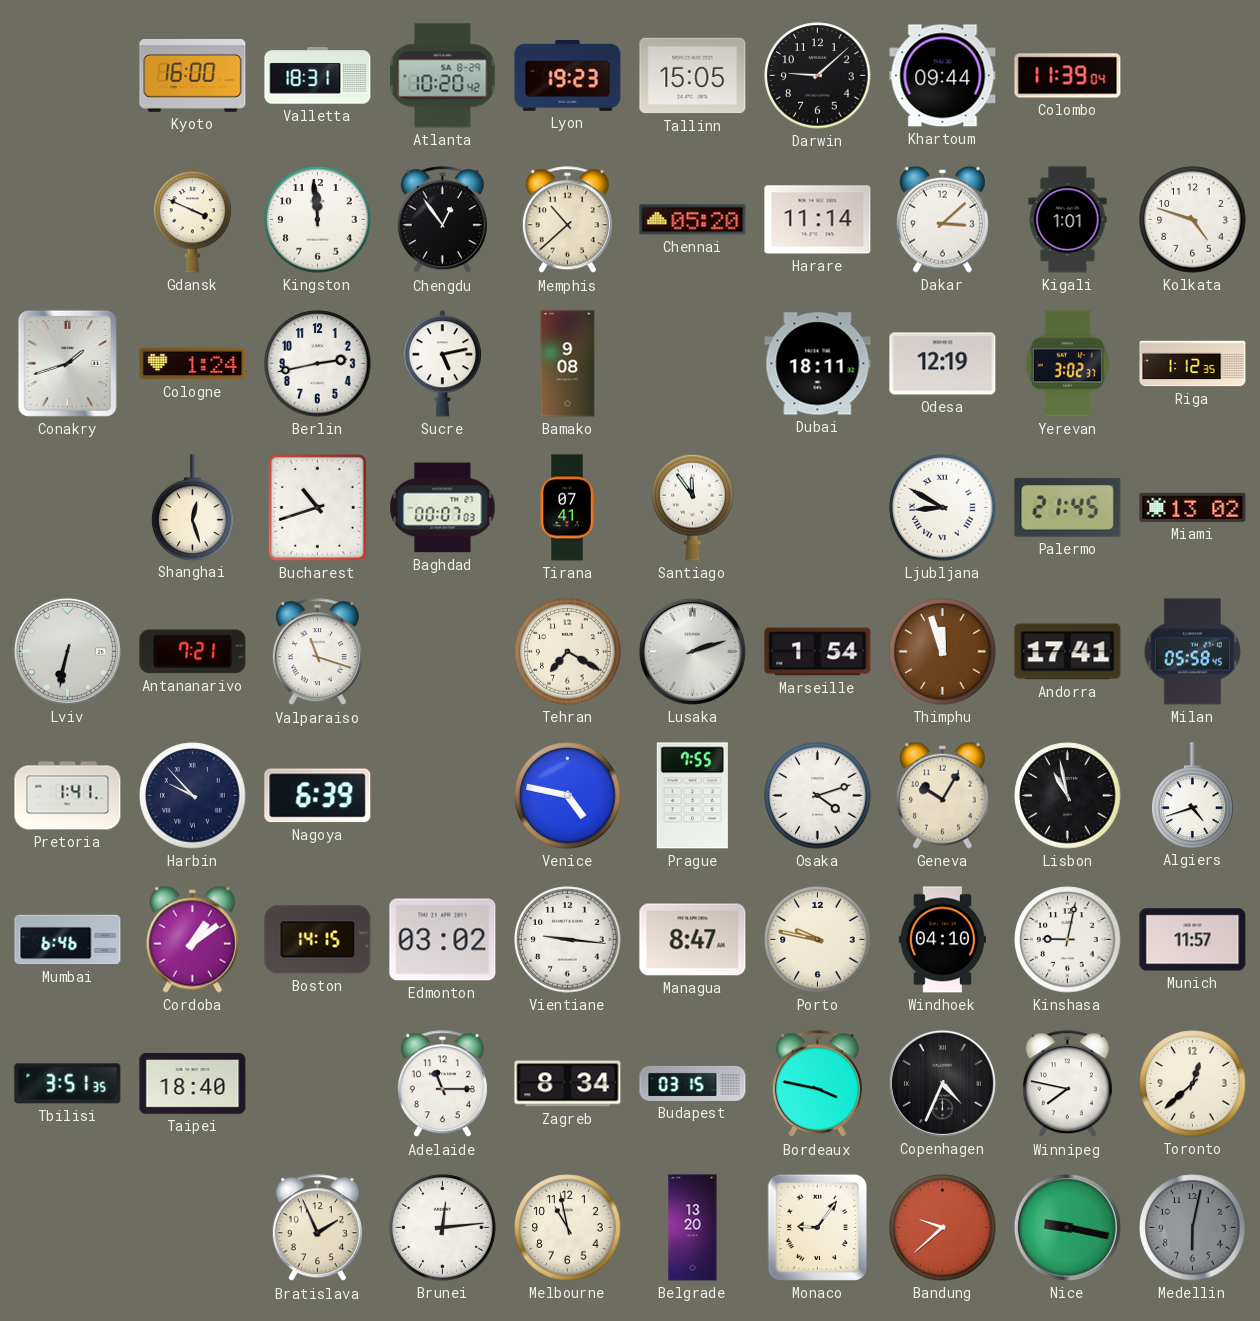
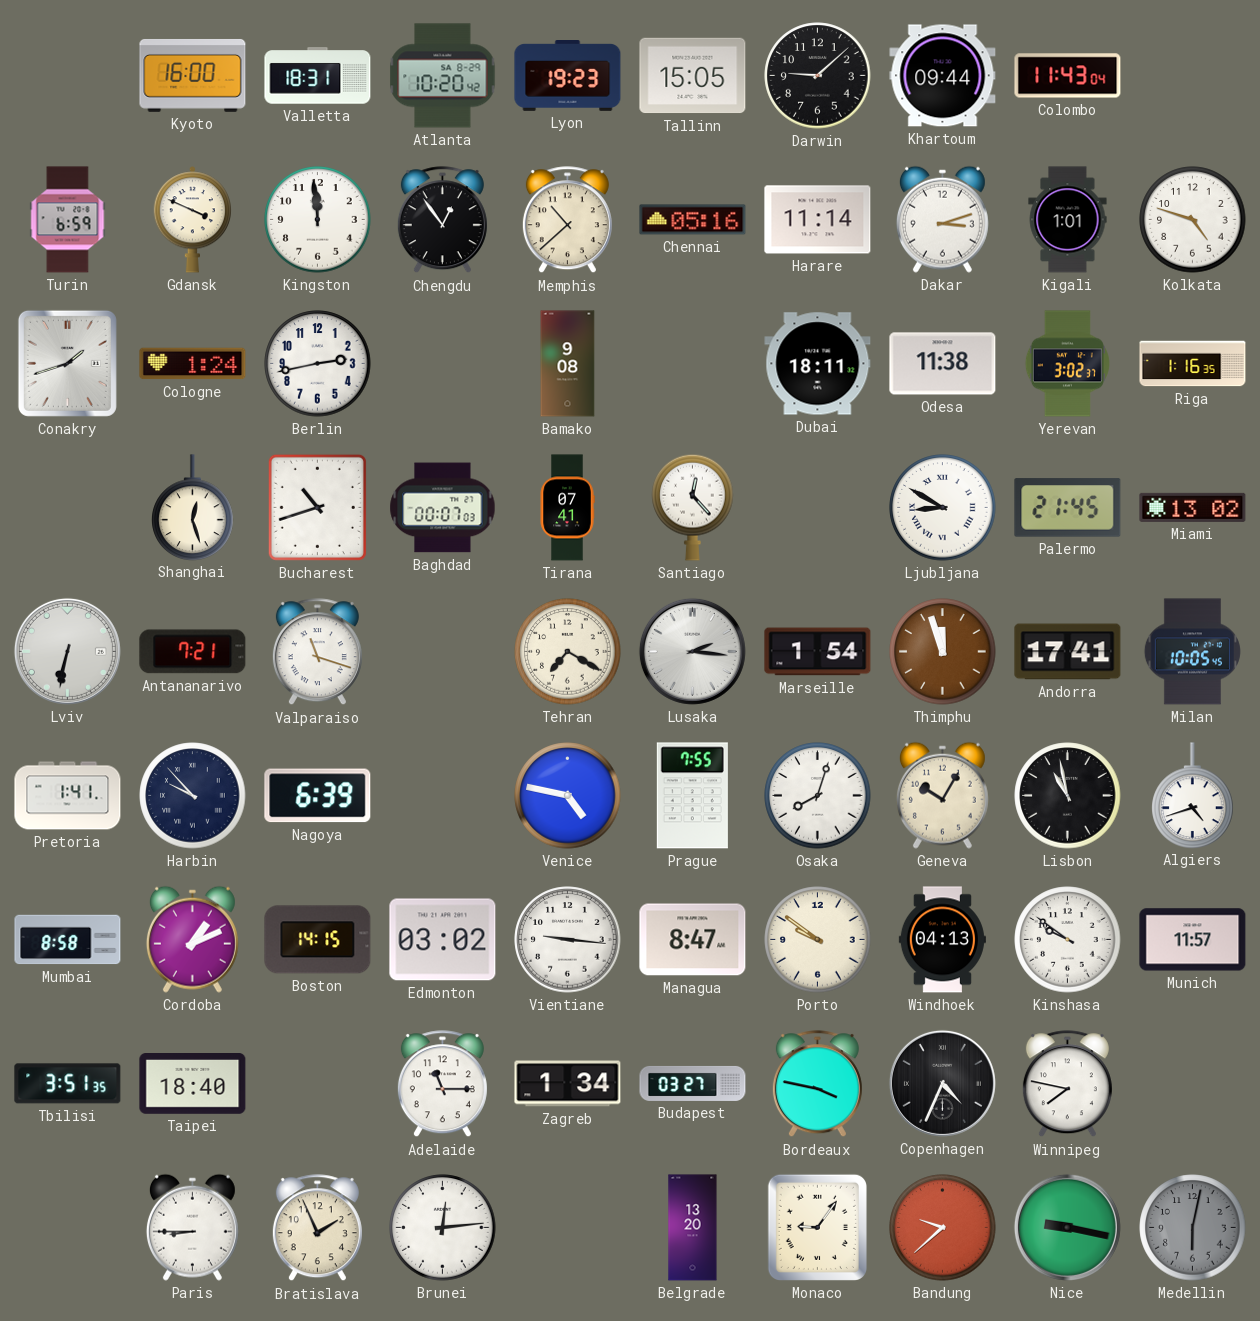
Colombo: 11:39 -> 11:43 (1068, 76)
Turin: none -> 6:59 (68, 220)
Chennai: 05:20 -> 05:16 (693, 220)
Dakar: 3:08 -> 3:12 (942, 219)
Sucre: 5:13 -> none (442, 364)
Odesa: 12:19 -> 11:38 (943, 364)
Riga: 1:12 -> 1:16 (1193, 364)
Santiago: 11:54 -> 12:23 (693, 507)
Lusaka: 2:12 -> 2:16 (692, 651)
Milan: 05:58 -> 10:05 (1192, 652)
Osaka: 4:12 -> 8:03 (818, 796)
Mumbai: 6:46 -> 8:58 (68, 940)
Cordoba: 1:09 -> 1:11 (192, 939)
Porto: 9:47 -> 9:51 (818, 940)
Windhoek: 04:10 -> 04:13 (942, 940)
Kinshasa: 9:02 -> 9:51 (1068, 940)
Zagreb: 8:34 -> 1:34 (568, 1084)
Budapest: 03:15 -> 03:27 (693, 1083)
Toronto: 12:38 -> none (1193, 1084)
Paris: none -> 8:45 (192, 1227)
Melbourne: 10:58 -> none (568, 1228)
